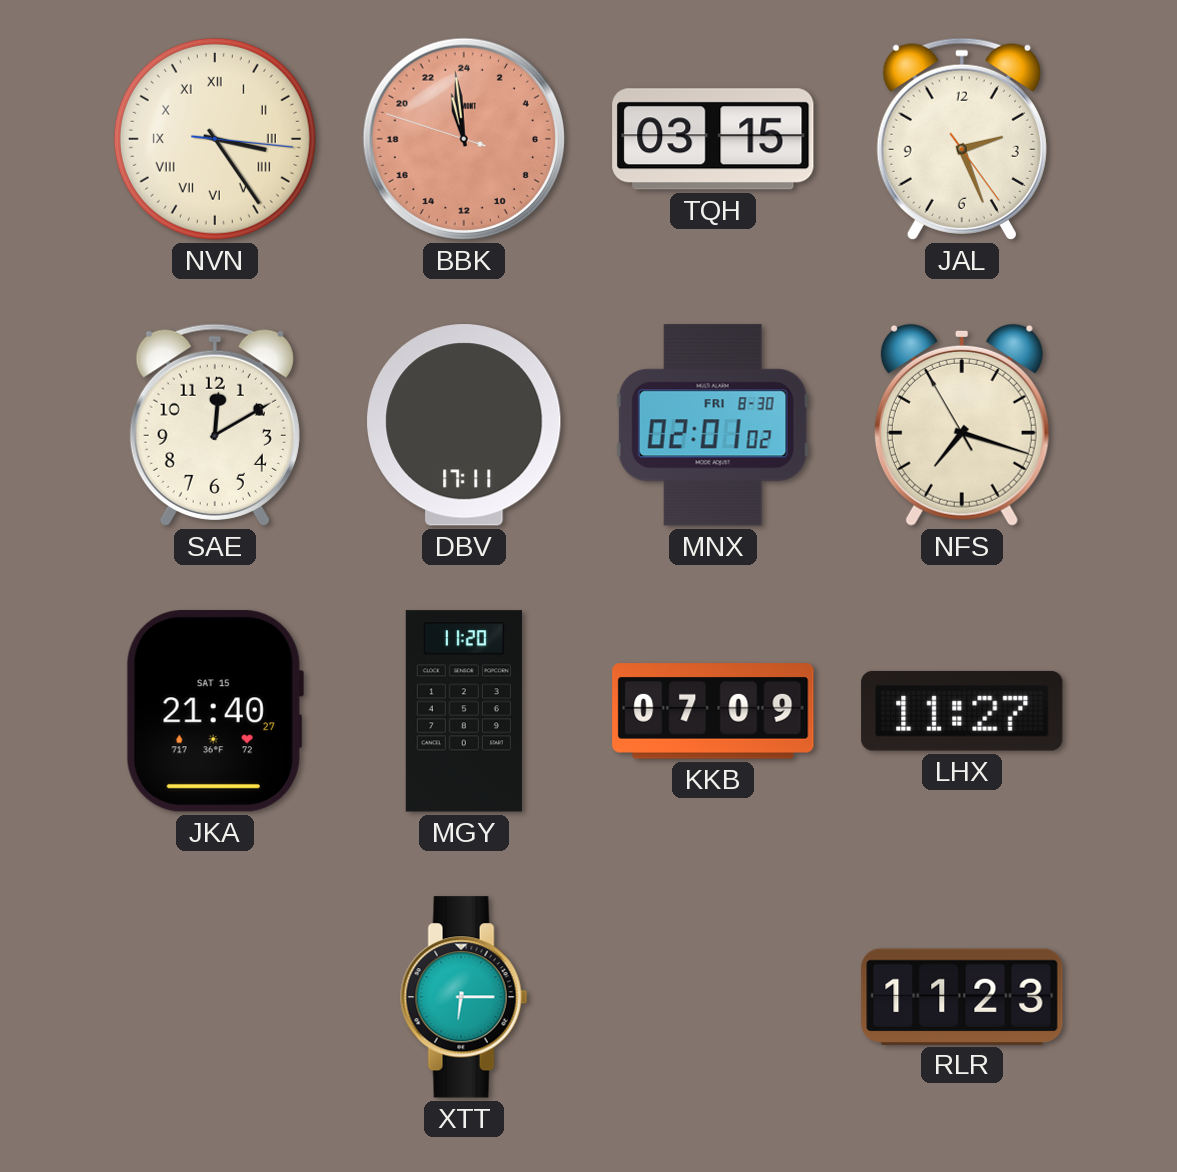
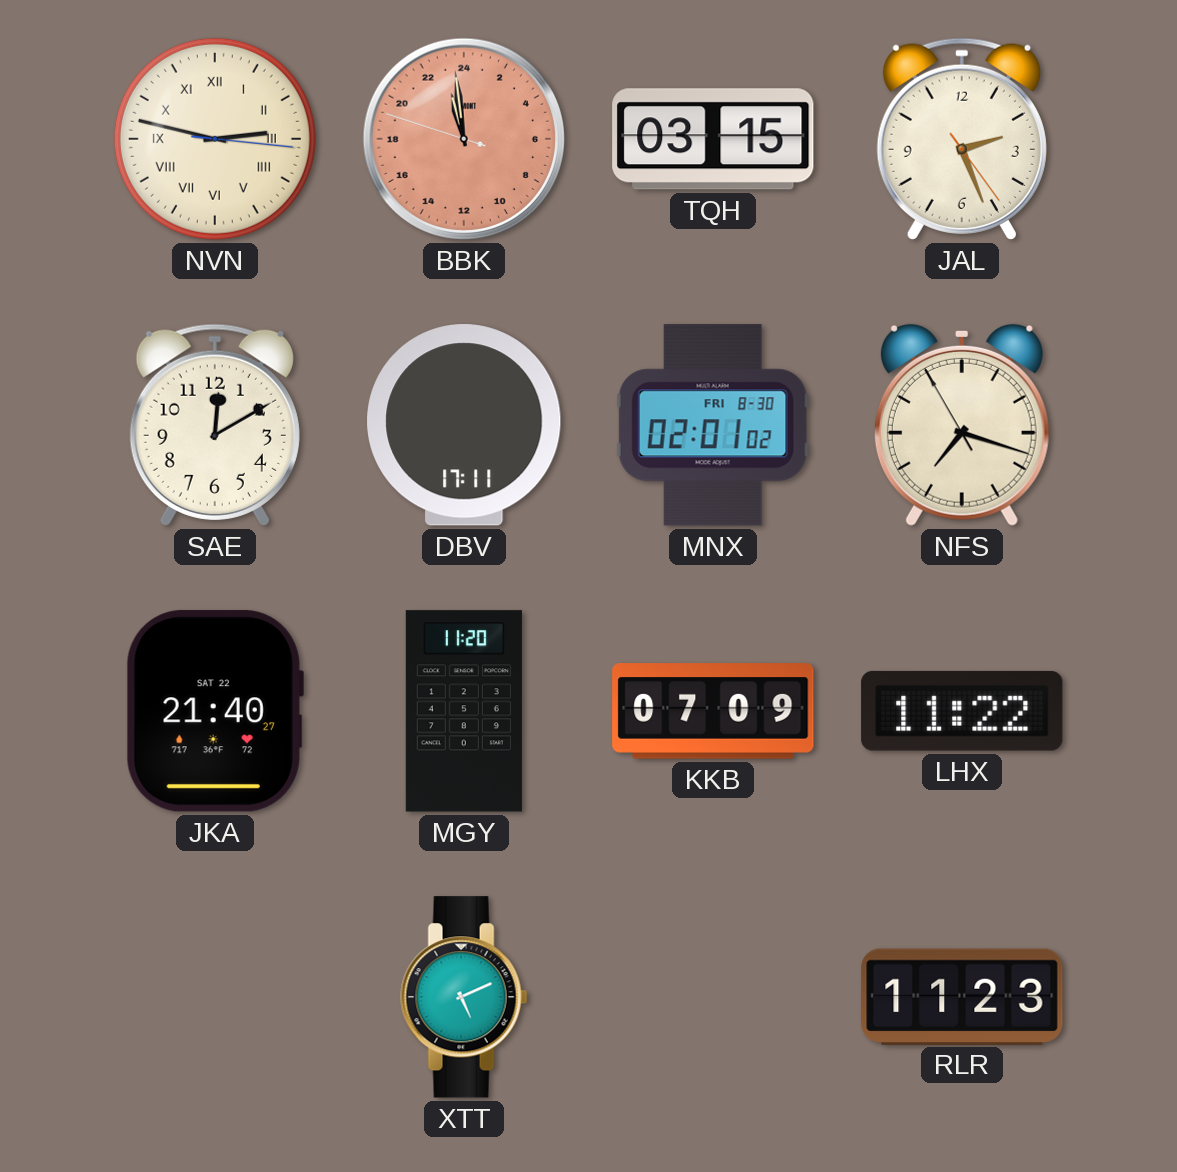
NVN: 3:24 -> 2:47 (215, 139)
JKA date: SAT 15 -> SAT 22 (215, 711)
LHX: 11:27 -> 11:22 (962, 711)
XTT: 6:15 -> 5:11 (464, 997)
